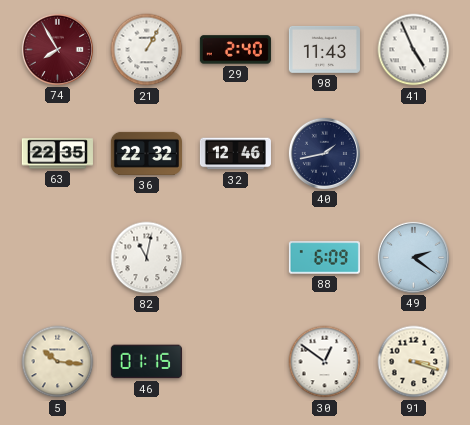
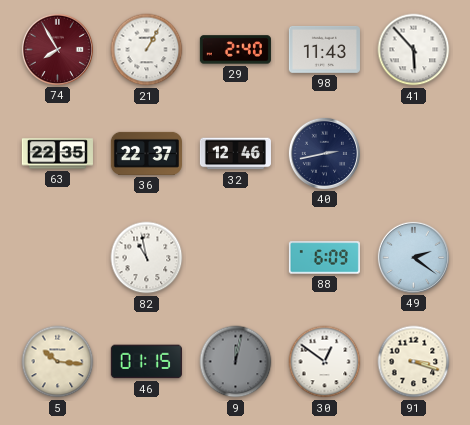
41: 4:56 -> 5:53 (414, 50)
36: 22:32 -> 22:37 (146, 153)
40: 1:43 -> 2:43 (324, 153)
82: 11:02 -> 10:58 (147, 258)
9: none -> 12:02 (236, 362)
